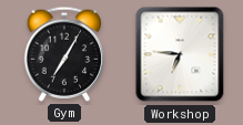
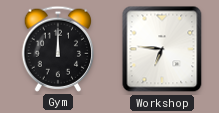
Gym: 7:05 -> 12:00 (58, 49)
